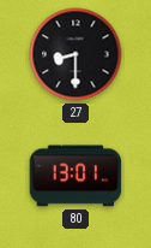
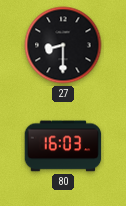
80: 13:01 -> 16:03 (63, 146)
